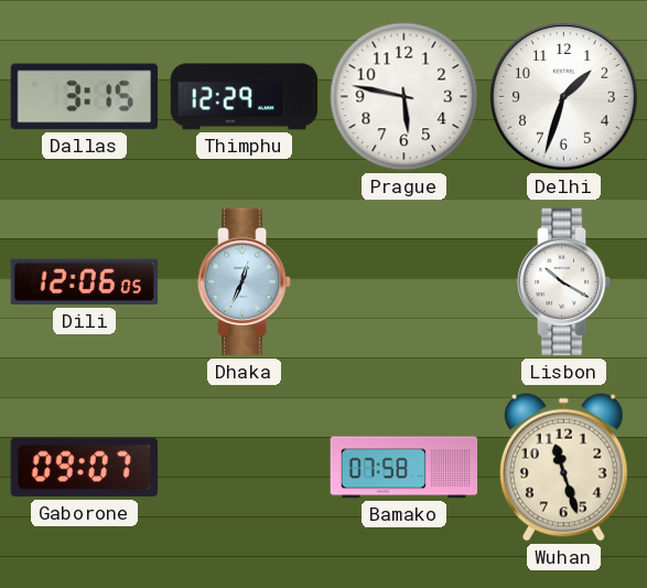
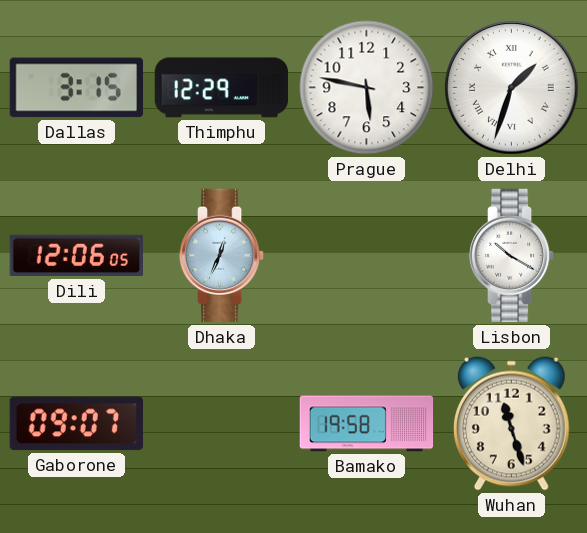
Delhi numerals: Arabic -> Roman (512, 88)
Bamako: 07:58 -> 19:58 (367, 424)
